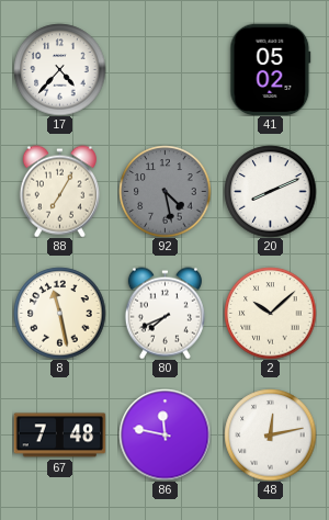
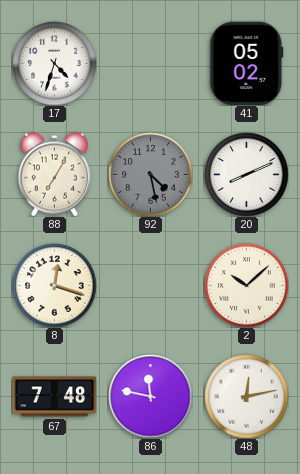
17: 4:37 -> 4:33 (54, 63)
8: 11:28 -> 12:18 (54, 285)
80: 7:41 -> none (164, 313)
